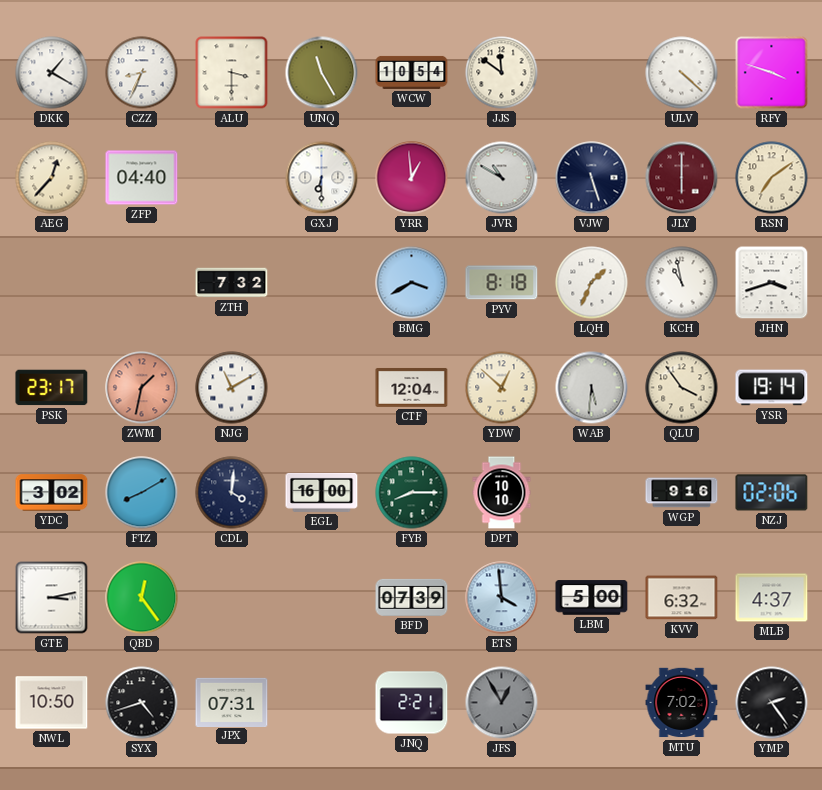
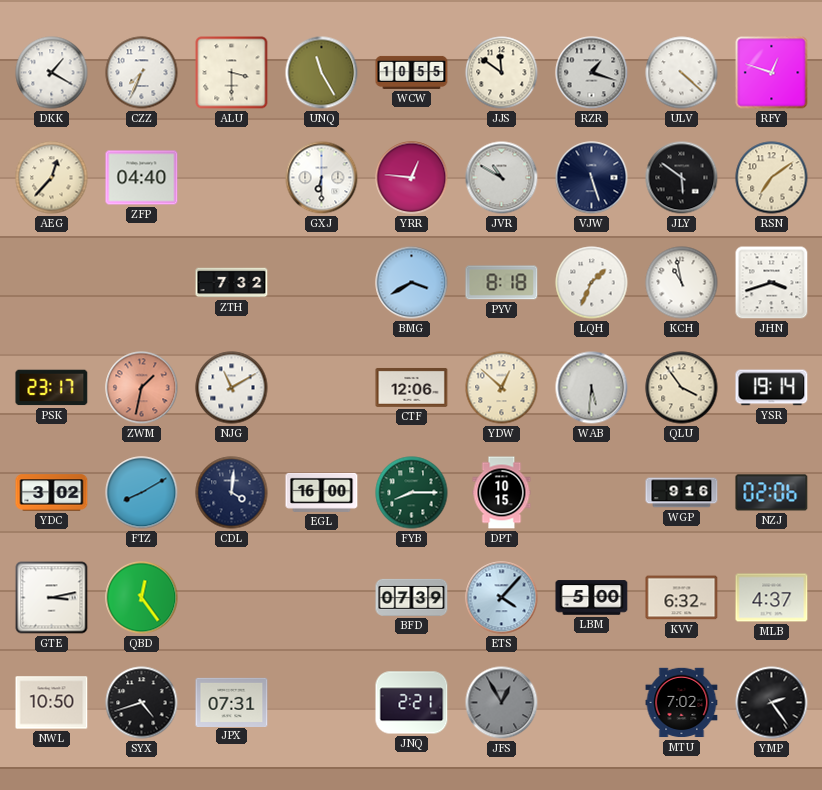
CZZ: 8:34 -> 7:34 (142, 73)
WCW: 10:54 -> 10:55 (412, 72)
RZR: none -> 1:18 (592, 73)
RFY: 3:48 -> 12:48 (772, 73)
YRR: 12:59 -> 12:46 (412, 178)
JLY: 6:00 -> 5:51 (682, 178)
JLY dial: burgundy -> black (682, 178)
CTF: 12:04 -> 12:06 (412, 387)
DPT: 10:10 -> 10:15 (502, 493)
ETS: 3:59 -> 4:07 (502, 598)
